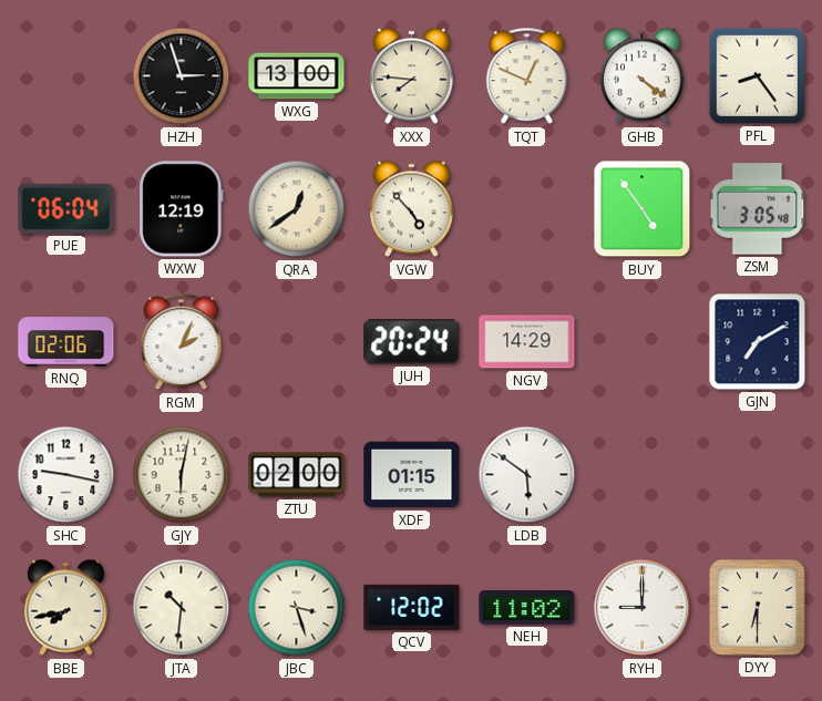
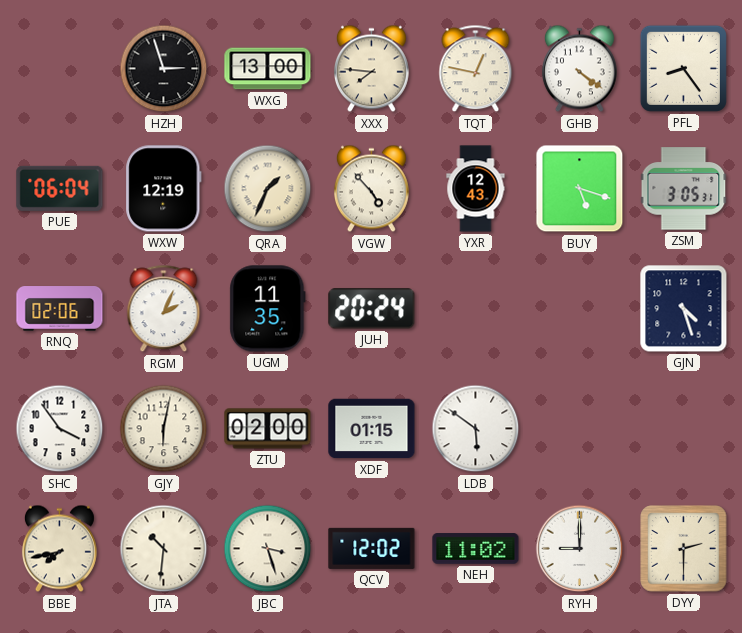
TQT: 12:49 -> 12:47 (476, 69)
QRA: 12:39 -> 1:34 (268, 189)
YXR: none -> 12:43 (476, 189)
BUY: 4:54 -> 5:18 (580, 189)
ZSM: 3:05:48 -> 3:05:31 (684, 189)
UGM: none -> 11:35 (268, 309)
NGV: 14:29 -> none (527, 342)
GJN: 7:10 -> 4:27 (684, 309)
SHC: 9:17 -> 3:54 (60, 429)
DYY: 6:30 -> 2:30 (684, 549)
